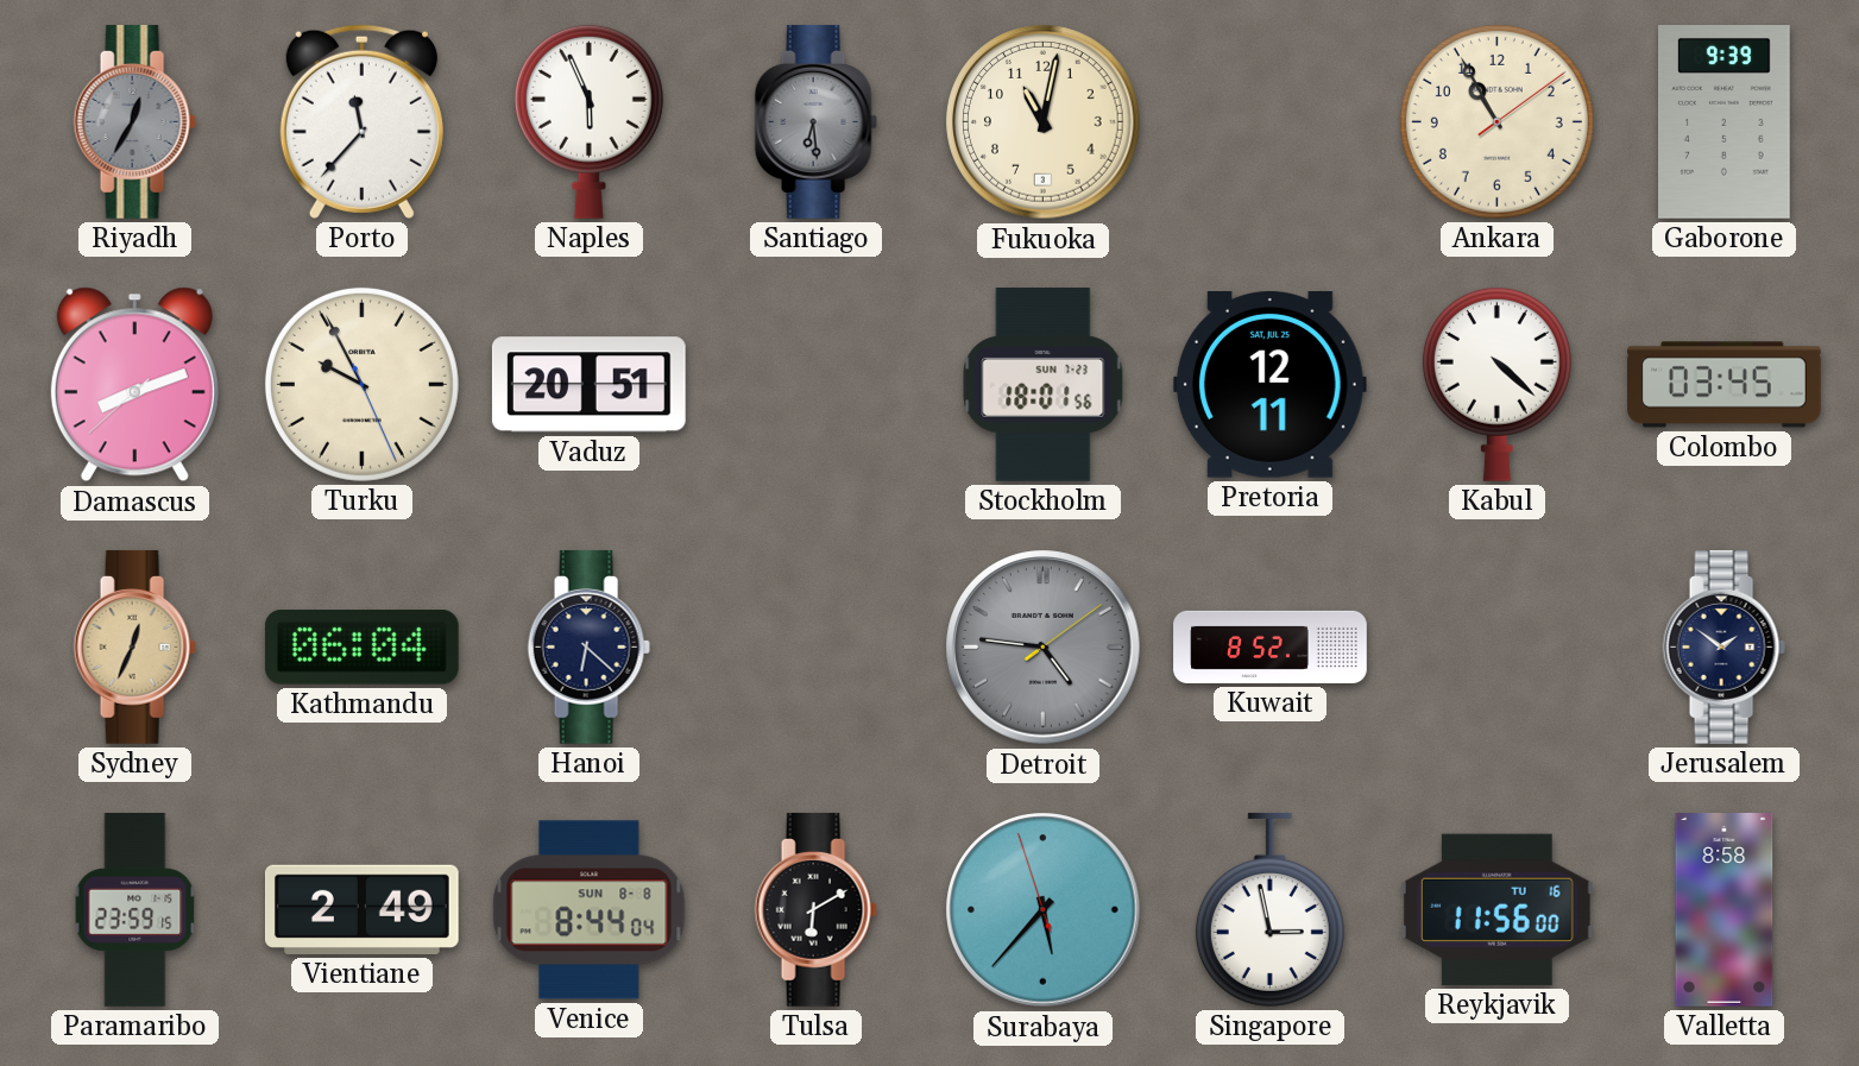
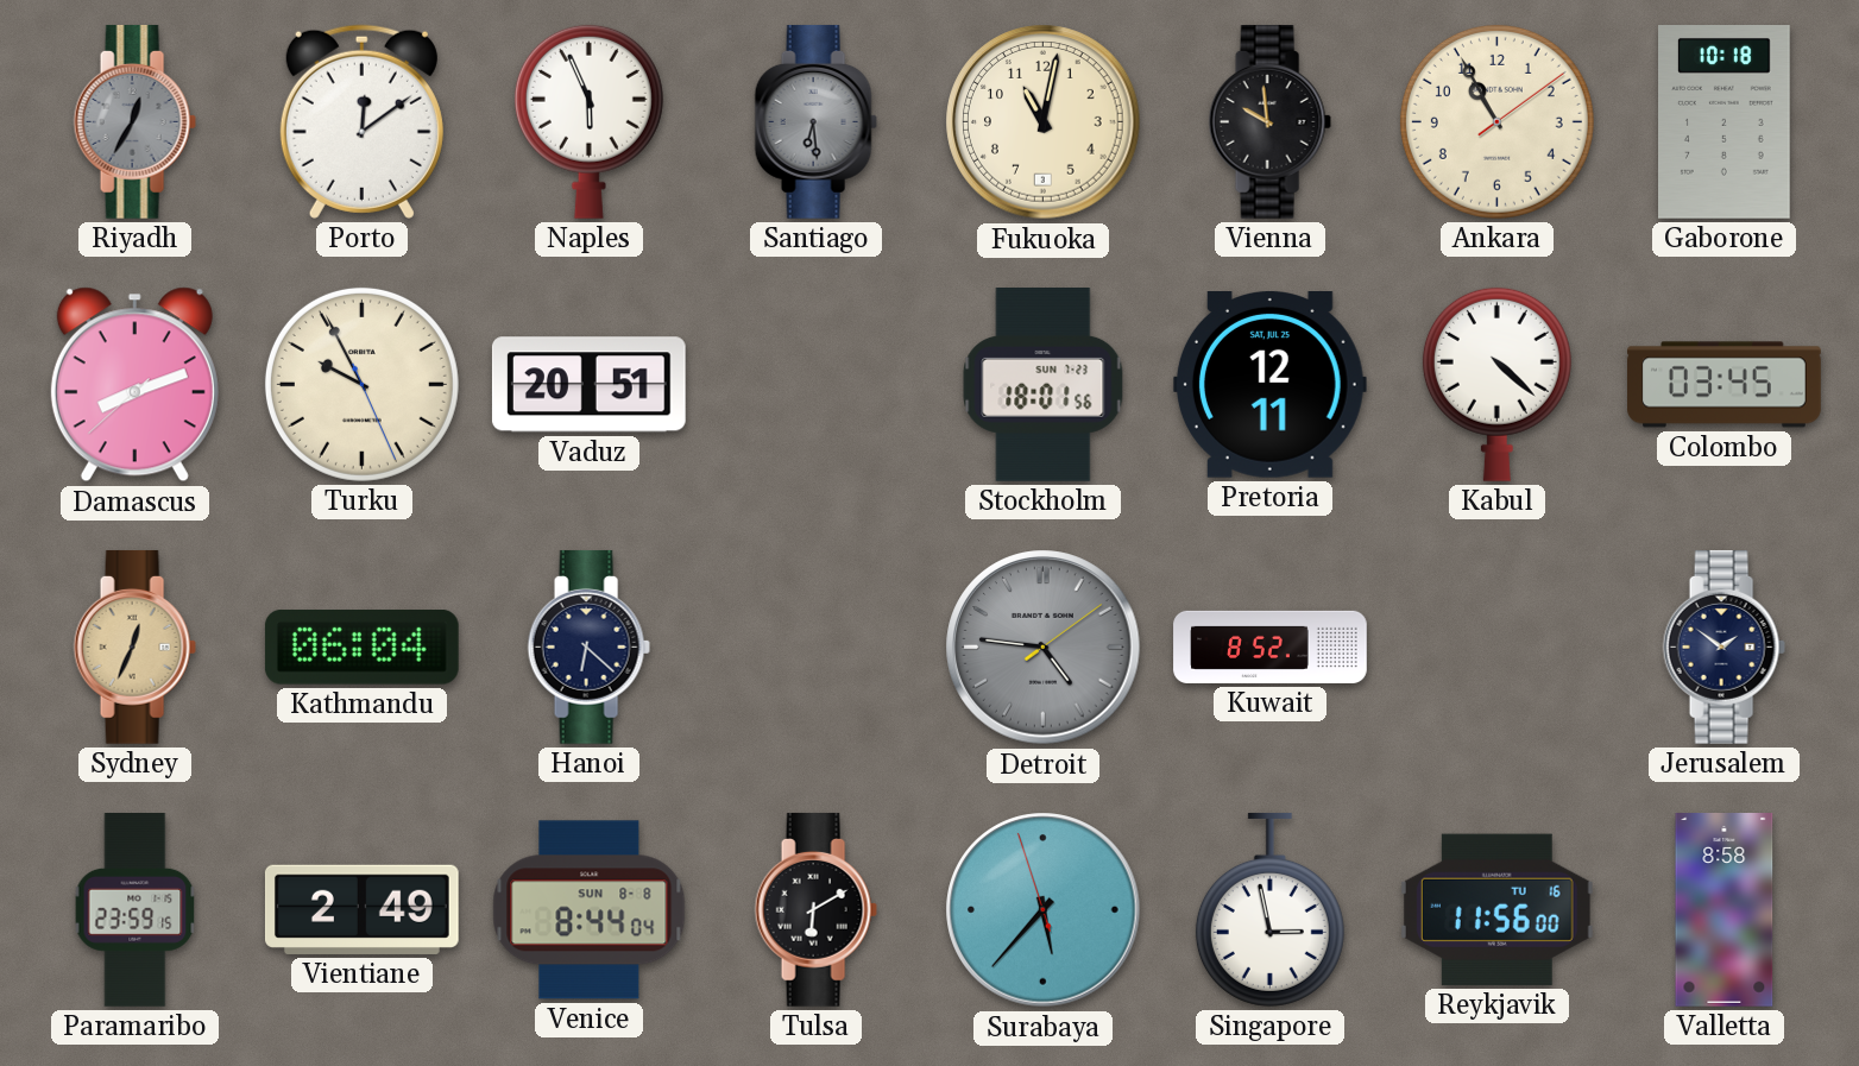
Porto: 11:37 -> 12:09 (361, 121)
Vienna: none -> 9:59 (1269, 121)
Gaborone: 9:39 -> 10:18 (1725, 122)
